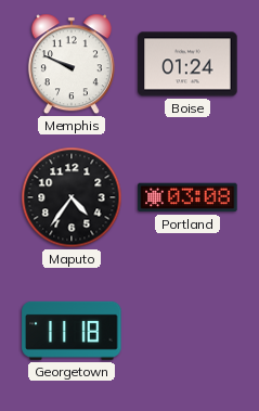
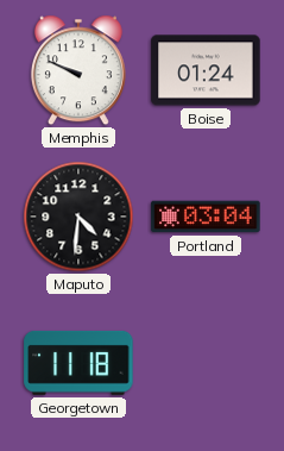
Maputo: 4:36 -> 4:31 (78, 217)
Portland: 03:08 -> 03:04 (206, 217)
